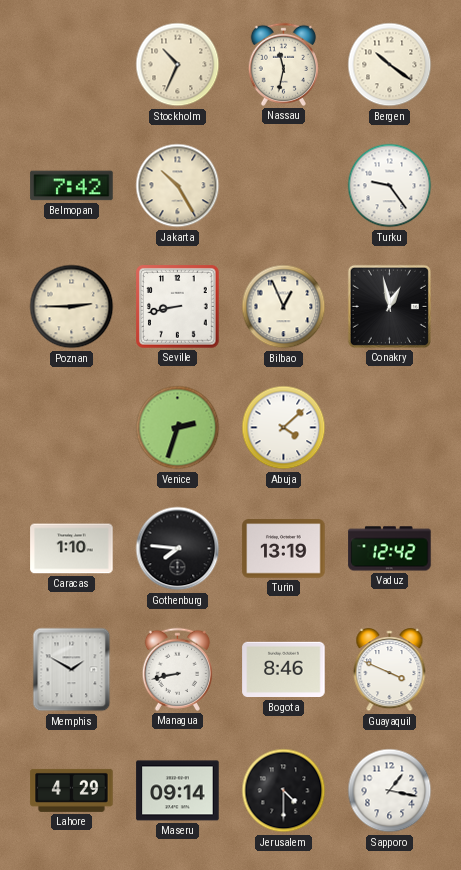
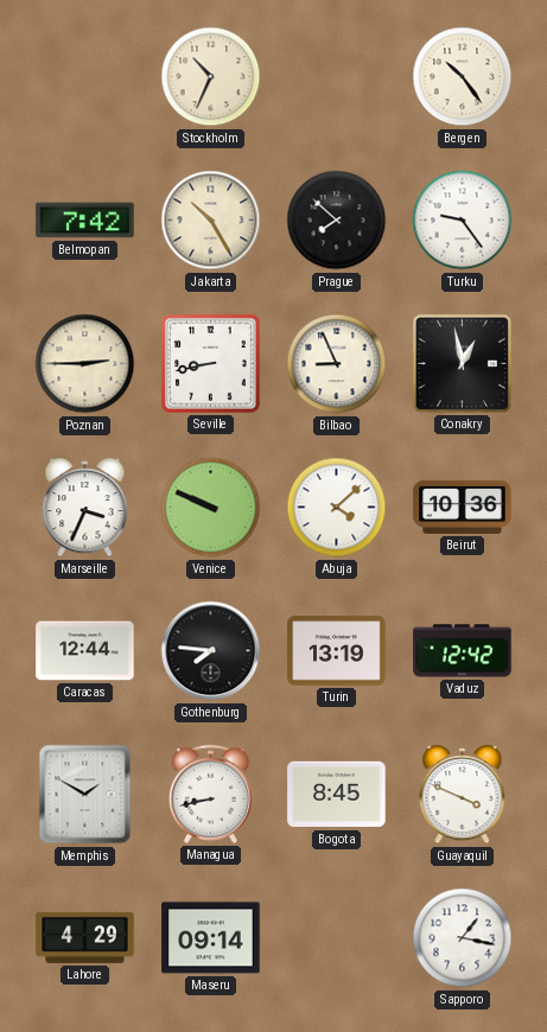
Nassau: 11:32 -> none (283, 64)
Bergen: 10:21 -> 10:24 (463, 77)
Prague: none -> 7:52 (337, 221)
Bilbao: 12:56 -> 8:56 (337, 364)
Marseille: none -> 3:34 (85, 508)
Venice: 2:33 -> 9:49 (211, 508)
Beirut: none -> 10:36 (463, 507)
Caracas: 1:10 -> 12:44 (85, 651)
Bogota: 8:46 -> 8:45 (337, 795)
Jerusalem: 4:30 -> none (284, 791)
